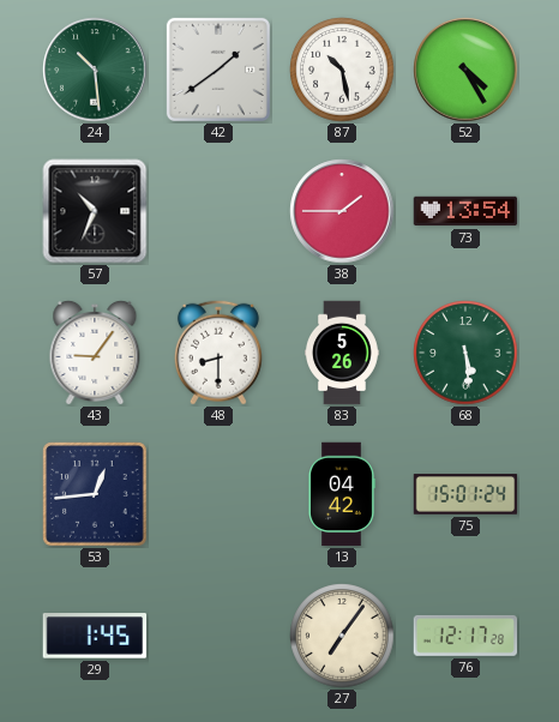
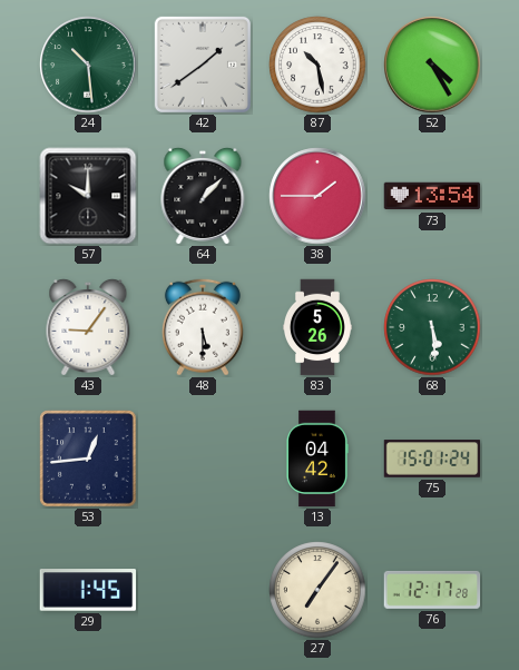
57: 10:34 -> 10:00 (88, 196)
64: none -> 1:07 (203, 196)
48: 8:30 -> 5:30 (203, 327)
